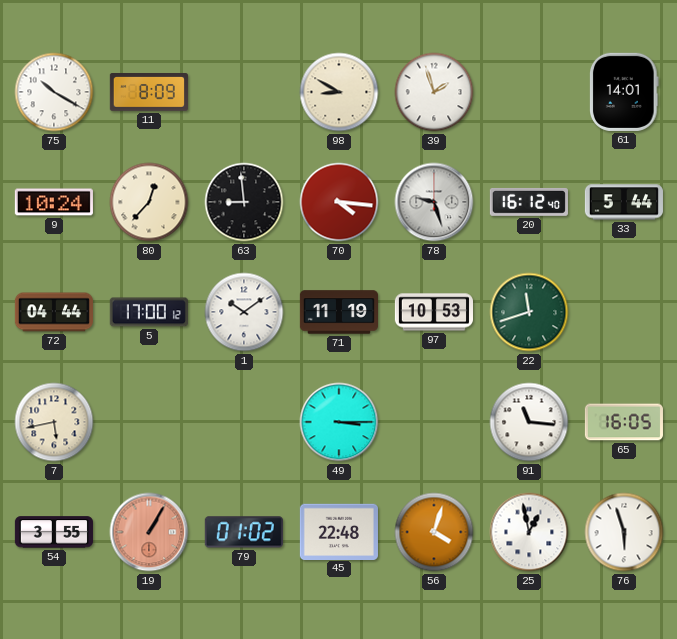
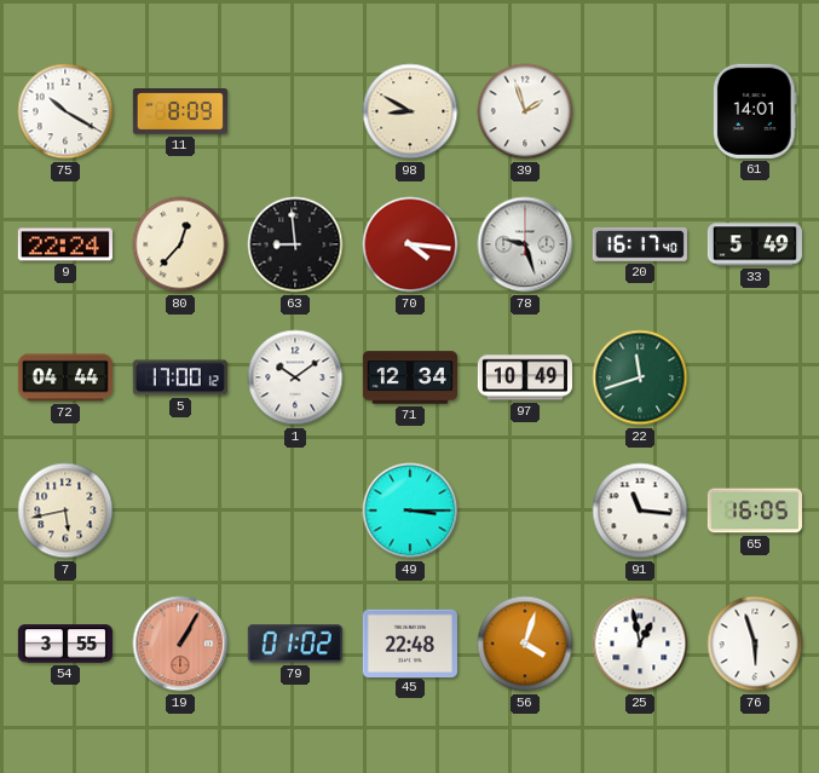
9: 10:24 -> 22:24 (65, 244)
20: 16:12 -> 16:17 (640, 244)
33: 5:44 -> 5:49 (755, 244)
71: 11:19 -> 12:34 (409, 377)
97: 10:53 -> 10:49 (524, 377)
